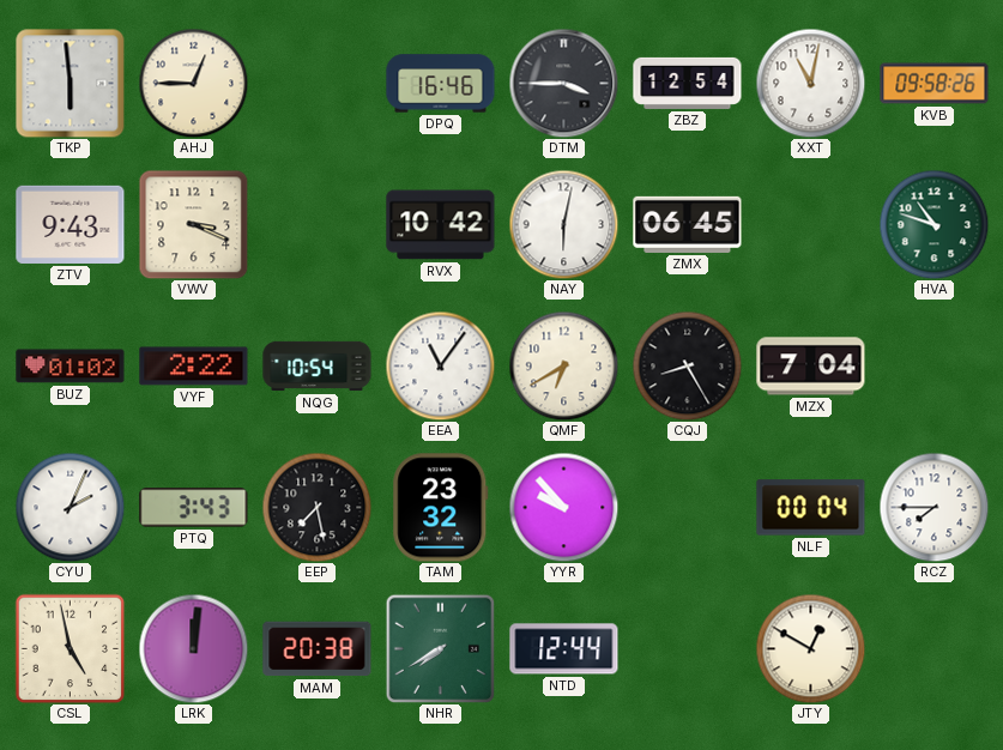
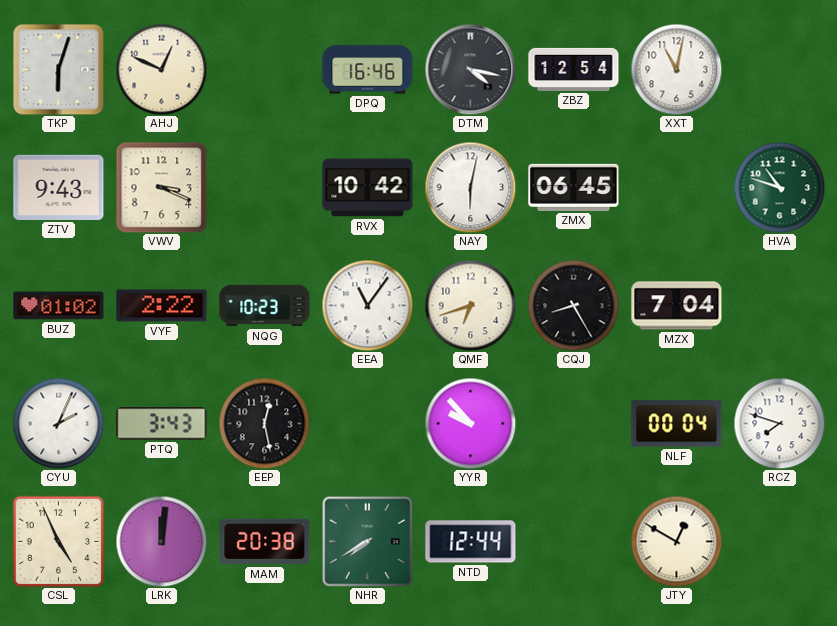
TKP: 5:59 -> 6:03 (58, 69)
AHJ: 12:45 -> 12:49 (161, 69)
DTM: 3:45 -> 4:17 (470, 69)
KVB: 09:58 -> none (935, 84)
NQG: 10:54 -> 10:23 (265, 306)
QMF: 6:40 -> 6:42 (470, 305)
EEP: 7:28 -> 12:28 (264, 423)
TAM: 23:32 -> none (441, 508)
RCZ: 7:45 -> 7:48 (779, 423)
CSL: 4:58 -> 4:56 (58, 541)
